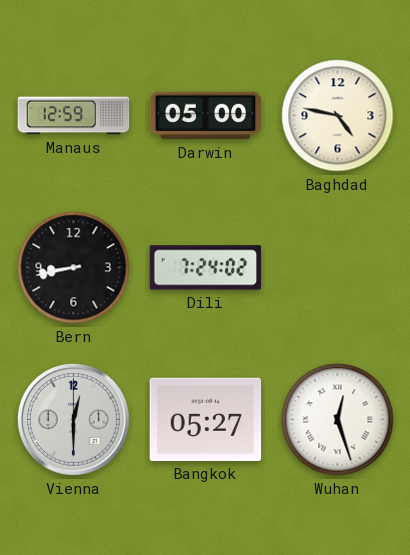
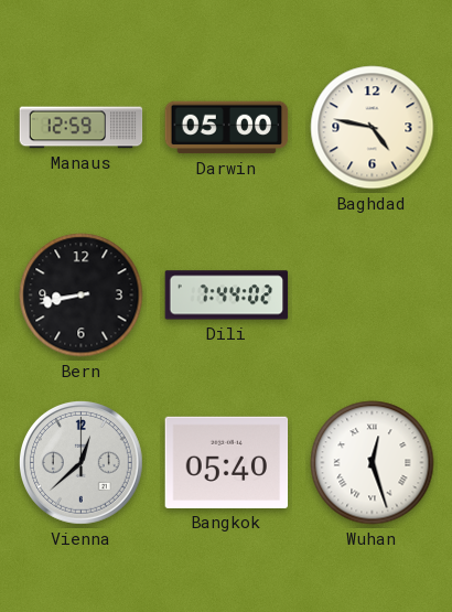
Dili: 7:24 -> 7:44 (227, 296)
Vienna: 12:30 -> 12:38 (80, 462)
Bangkok: 05:27 -> 05:40 (227, 462)
